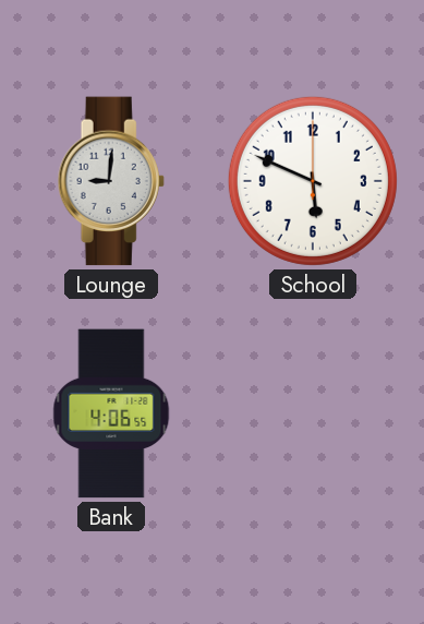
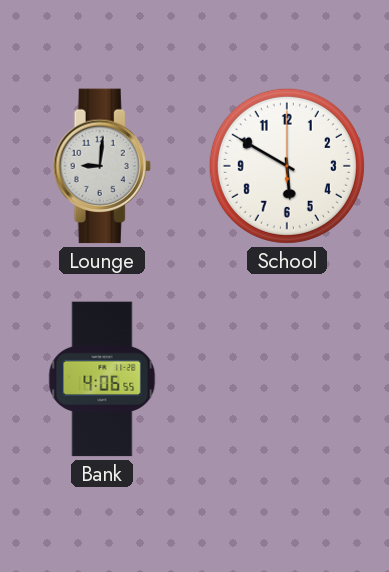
School: 5:49 -> 5:50 (287, 166)
